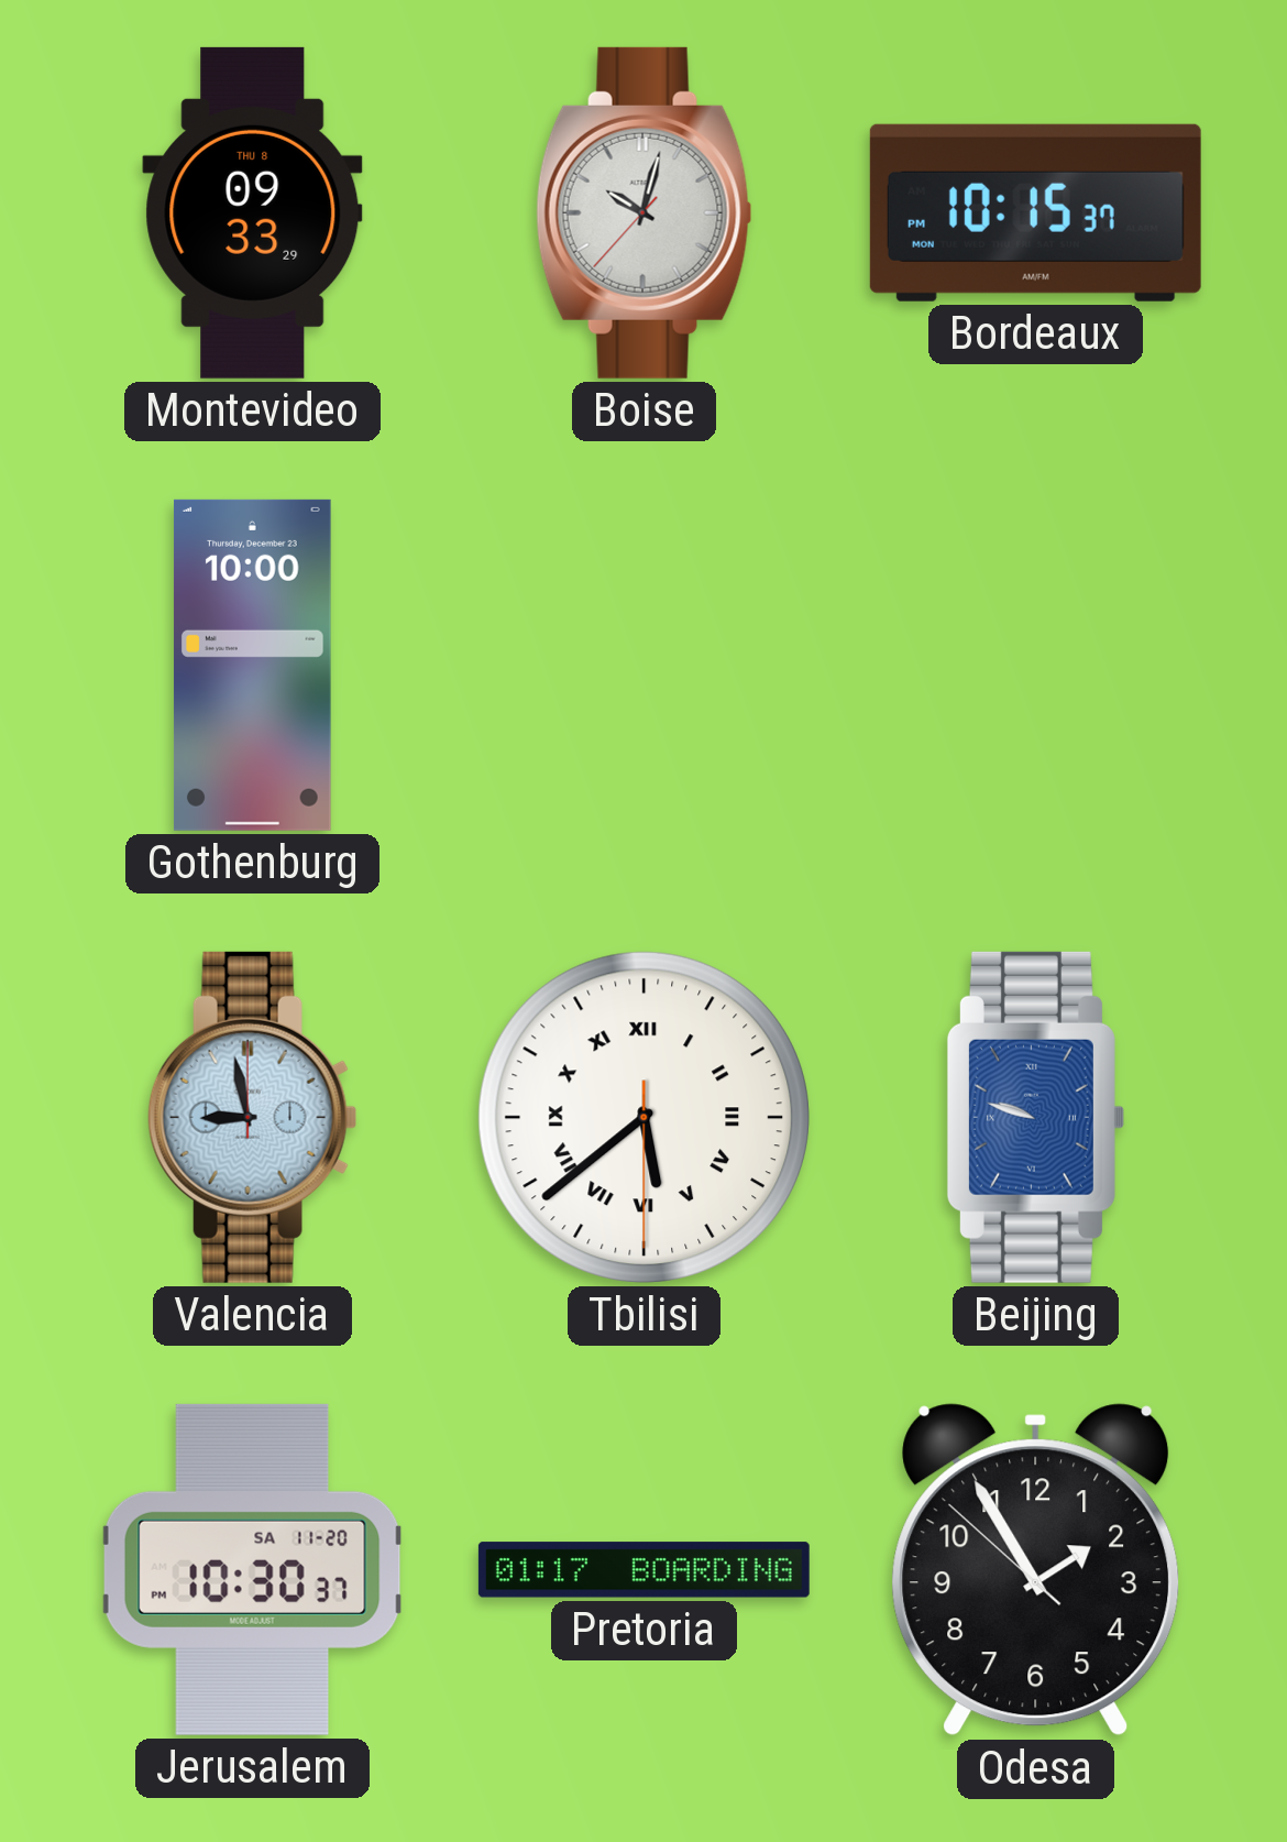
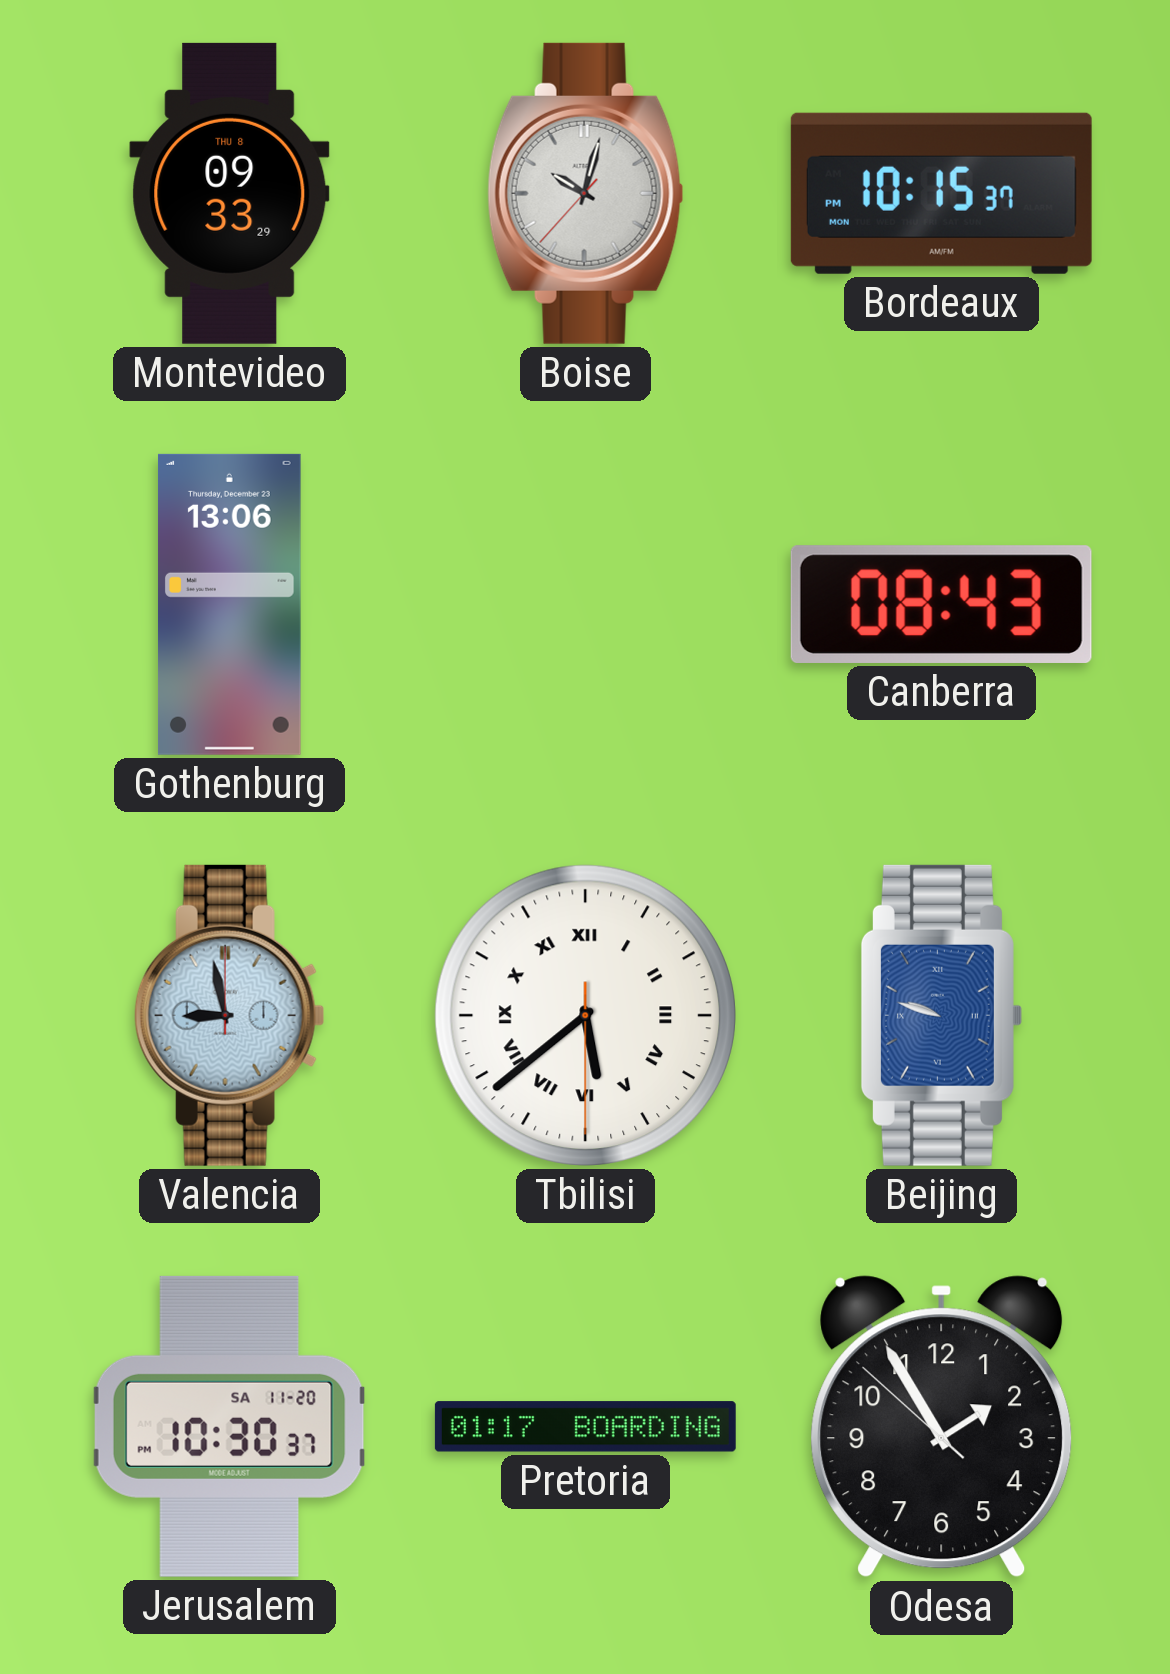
Gothenburg: 10:00 -> 13:06 (229, 604)
Canberra: none -> 08:43 (941, 604)
